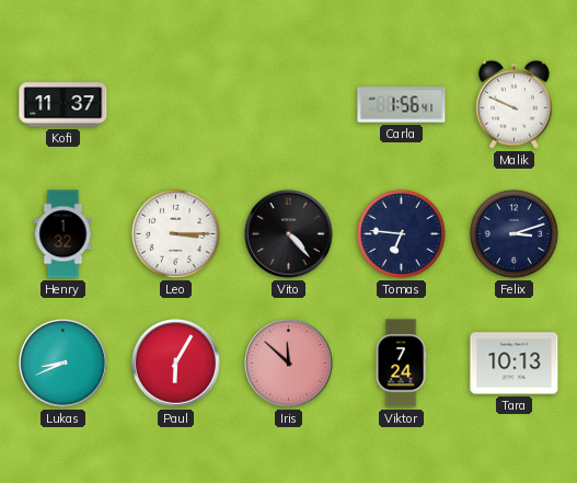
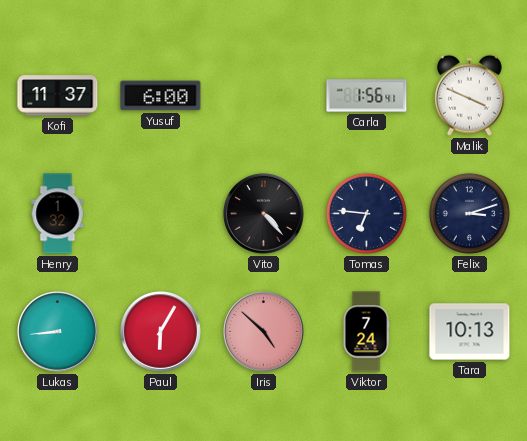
Yusuf: none -> 6:00 (161, 96)
Malik: 9:49 -> 3:49 (469, 95)
Leo: 3:15 -> none (175, 233)
Lukas: 8:41 -> 8:44 (58, 332)
Iris: 11:52 -> 4:52 (264, 332)
